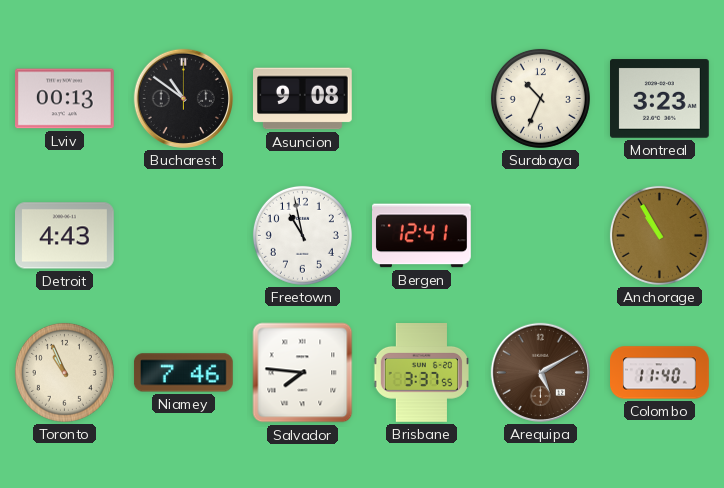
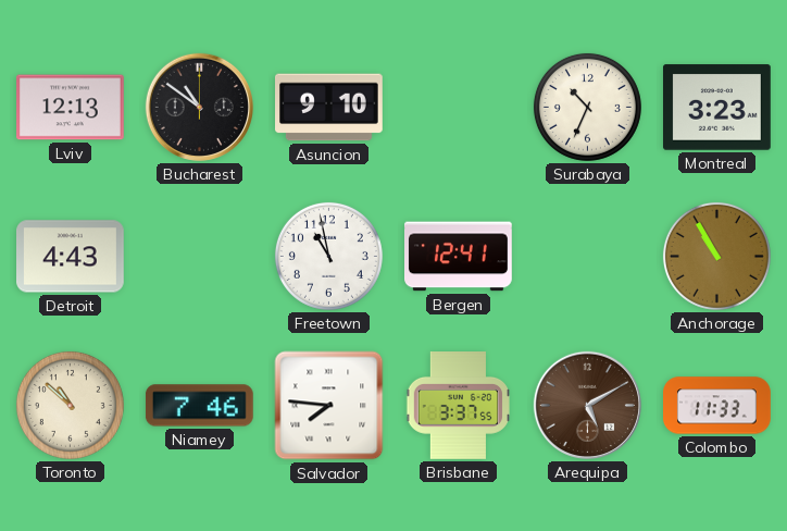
Lviv: 00:13 -> 12:13 (71, 108)
Asuncion: 9:08 -> 9:10 (329, 108)
Toronto: 10:56 -> 10:52 (70, 405)
Colombo: 11:40 -> 11:33 (717, 406)
